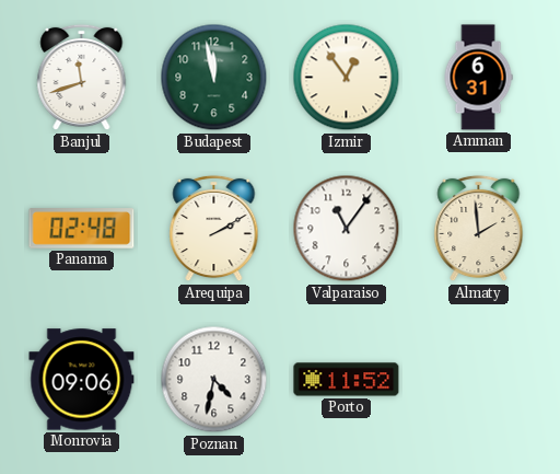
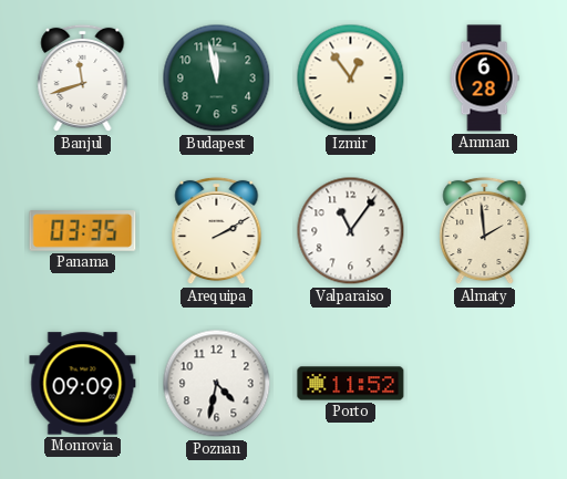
Amman: 6:31 -> 6:28 (484, 79)
Panama: 02:48 -> 03:35 (83, 231)
Monrovia: 09:06 -> 09:09 (83, 384)
